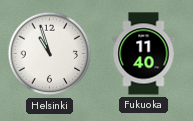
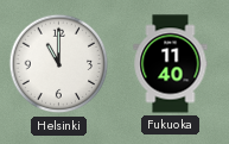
Helsinki: 10:57 -> 11:00 (59, 64)
